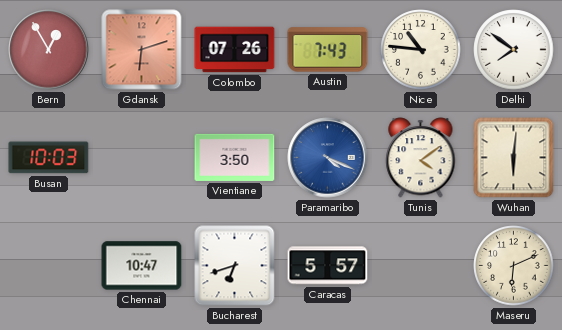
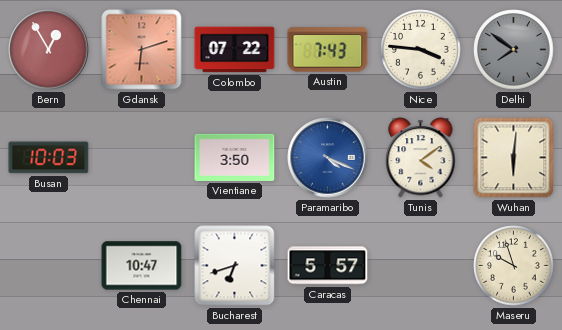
Colombo: 07:26 -> 07:22 (235, 50)
Nice: 10:46 -> 3:46 (421, 50)
Delhi dial: white -> grey (514, 50)
Maseru: 6:11 -> 9:57 (514, 266)
